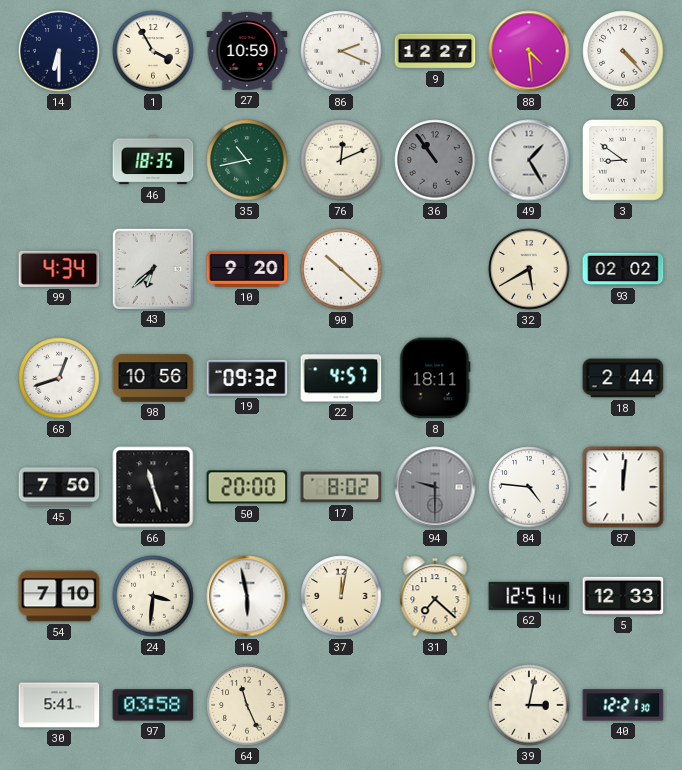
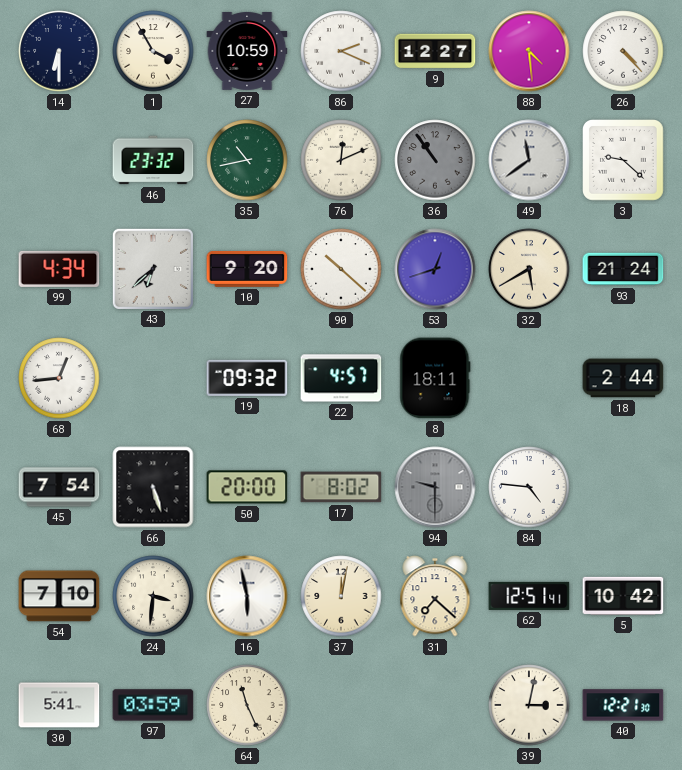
46: 18:35 -> 23:32 (153, 160)
49: 1:25 -> 11:39 (529, 160)
3: 8:51 -> 9:22 (624, 161)
53: none -> 12:42 (435, 269)
93: 02:02 -> 21:24 (623, 269)
68: 12:42 -> 12:44 (59, 378)
98: 10:56 -> none (153, 378)
45: 7:50 -> 7:54 (59, 487)
66: 11:27 -> 5:27 (153, 487)
87: 12:01 -> none (623, 487)
5: 12:33 -> 10:42 (623, 596)
97: 03:58 -> 03:59 (153, 705)
